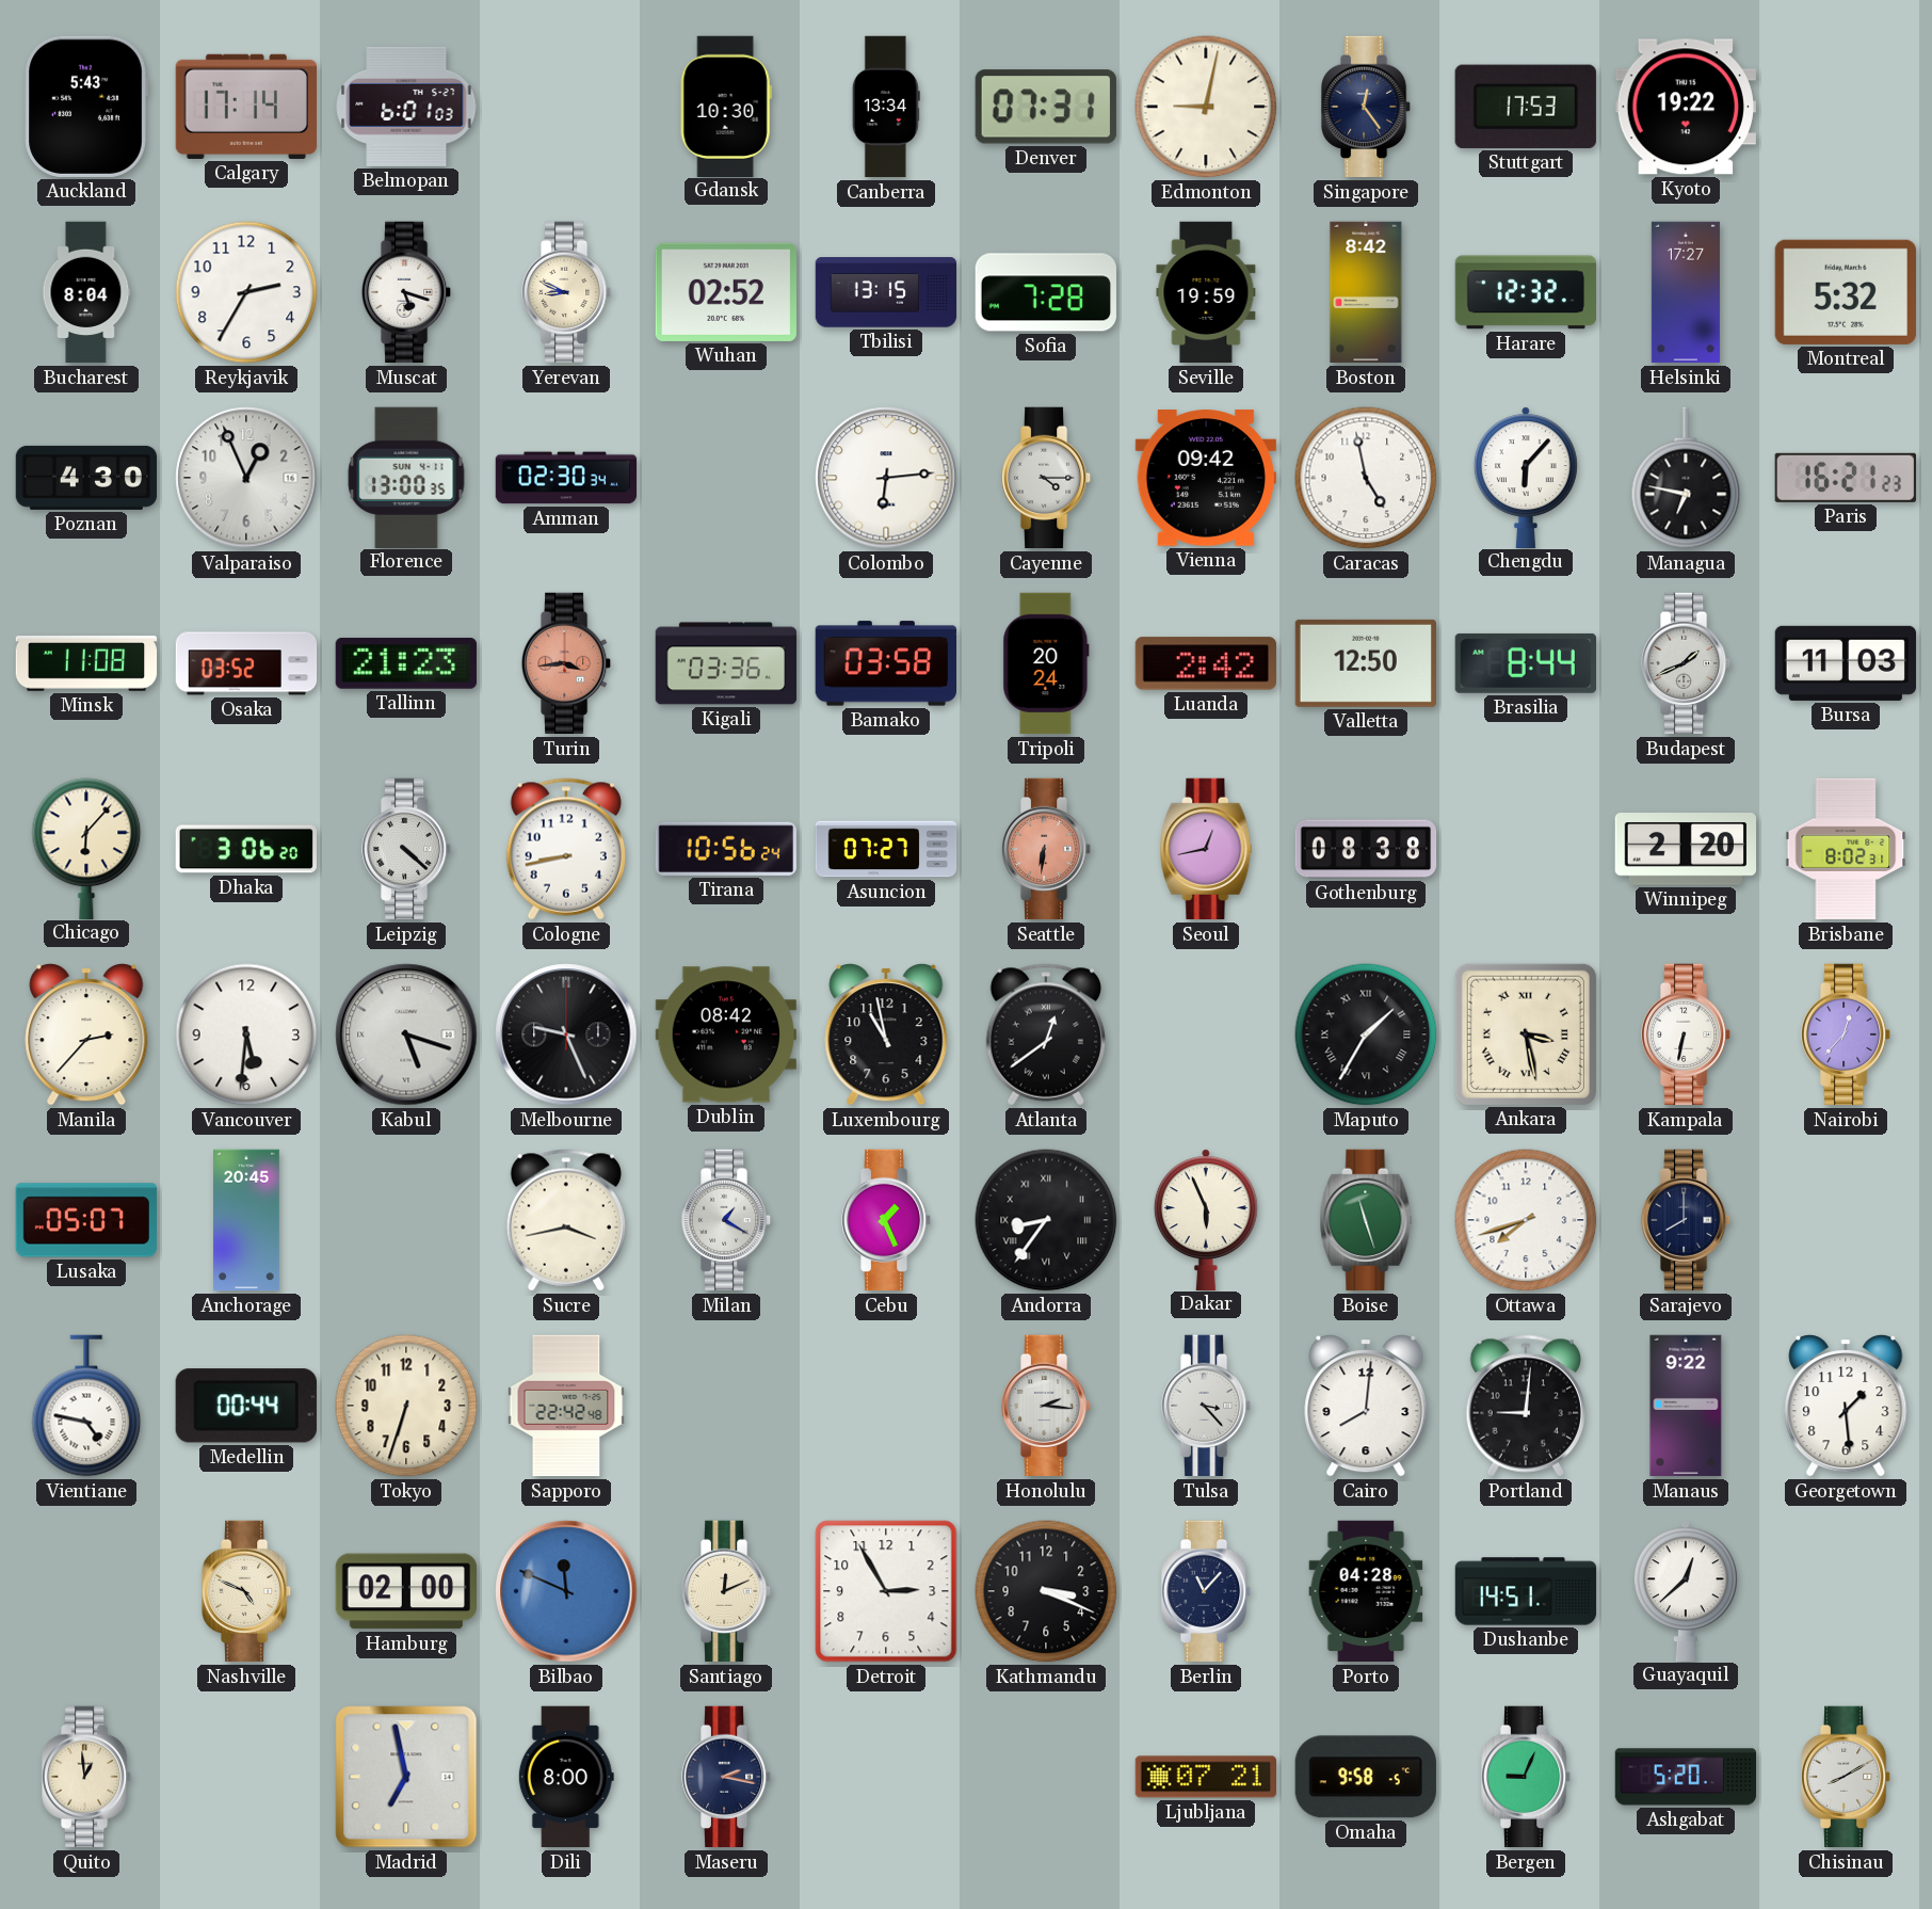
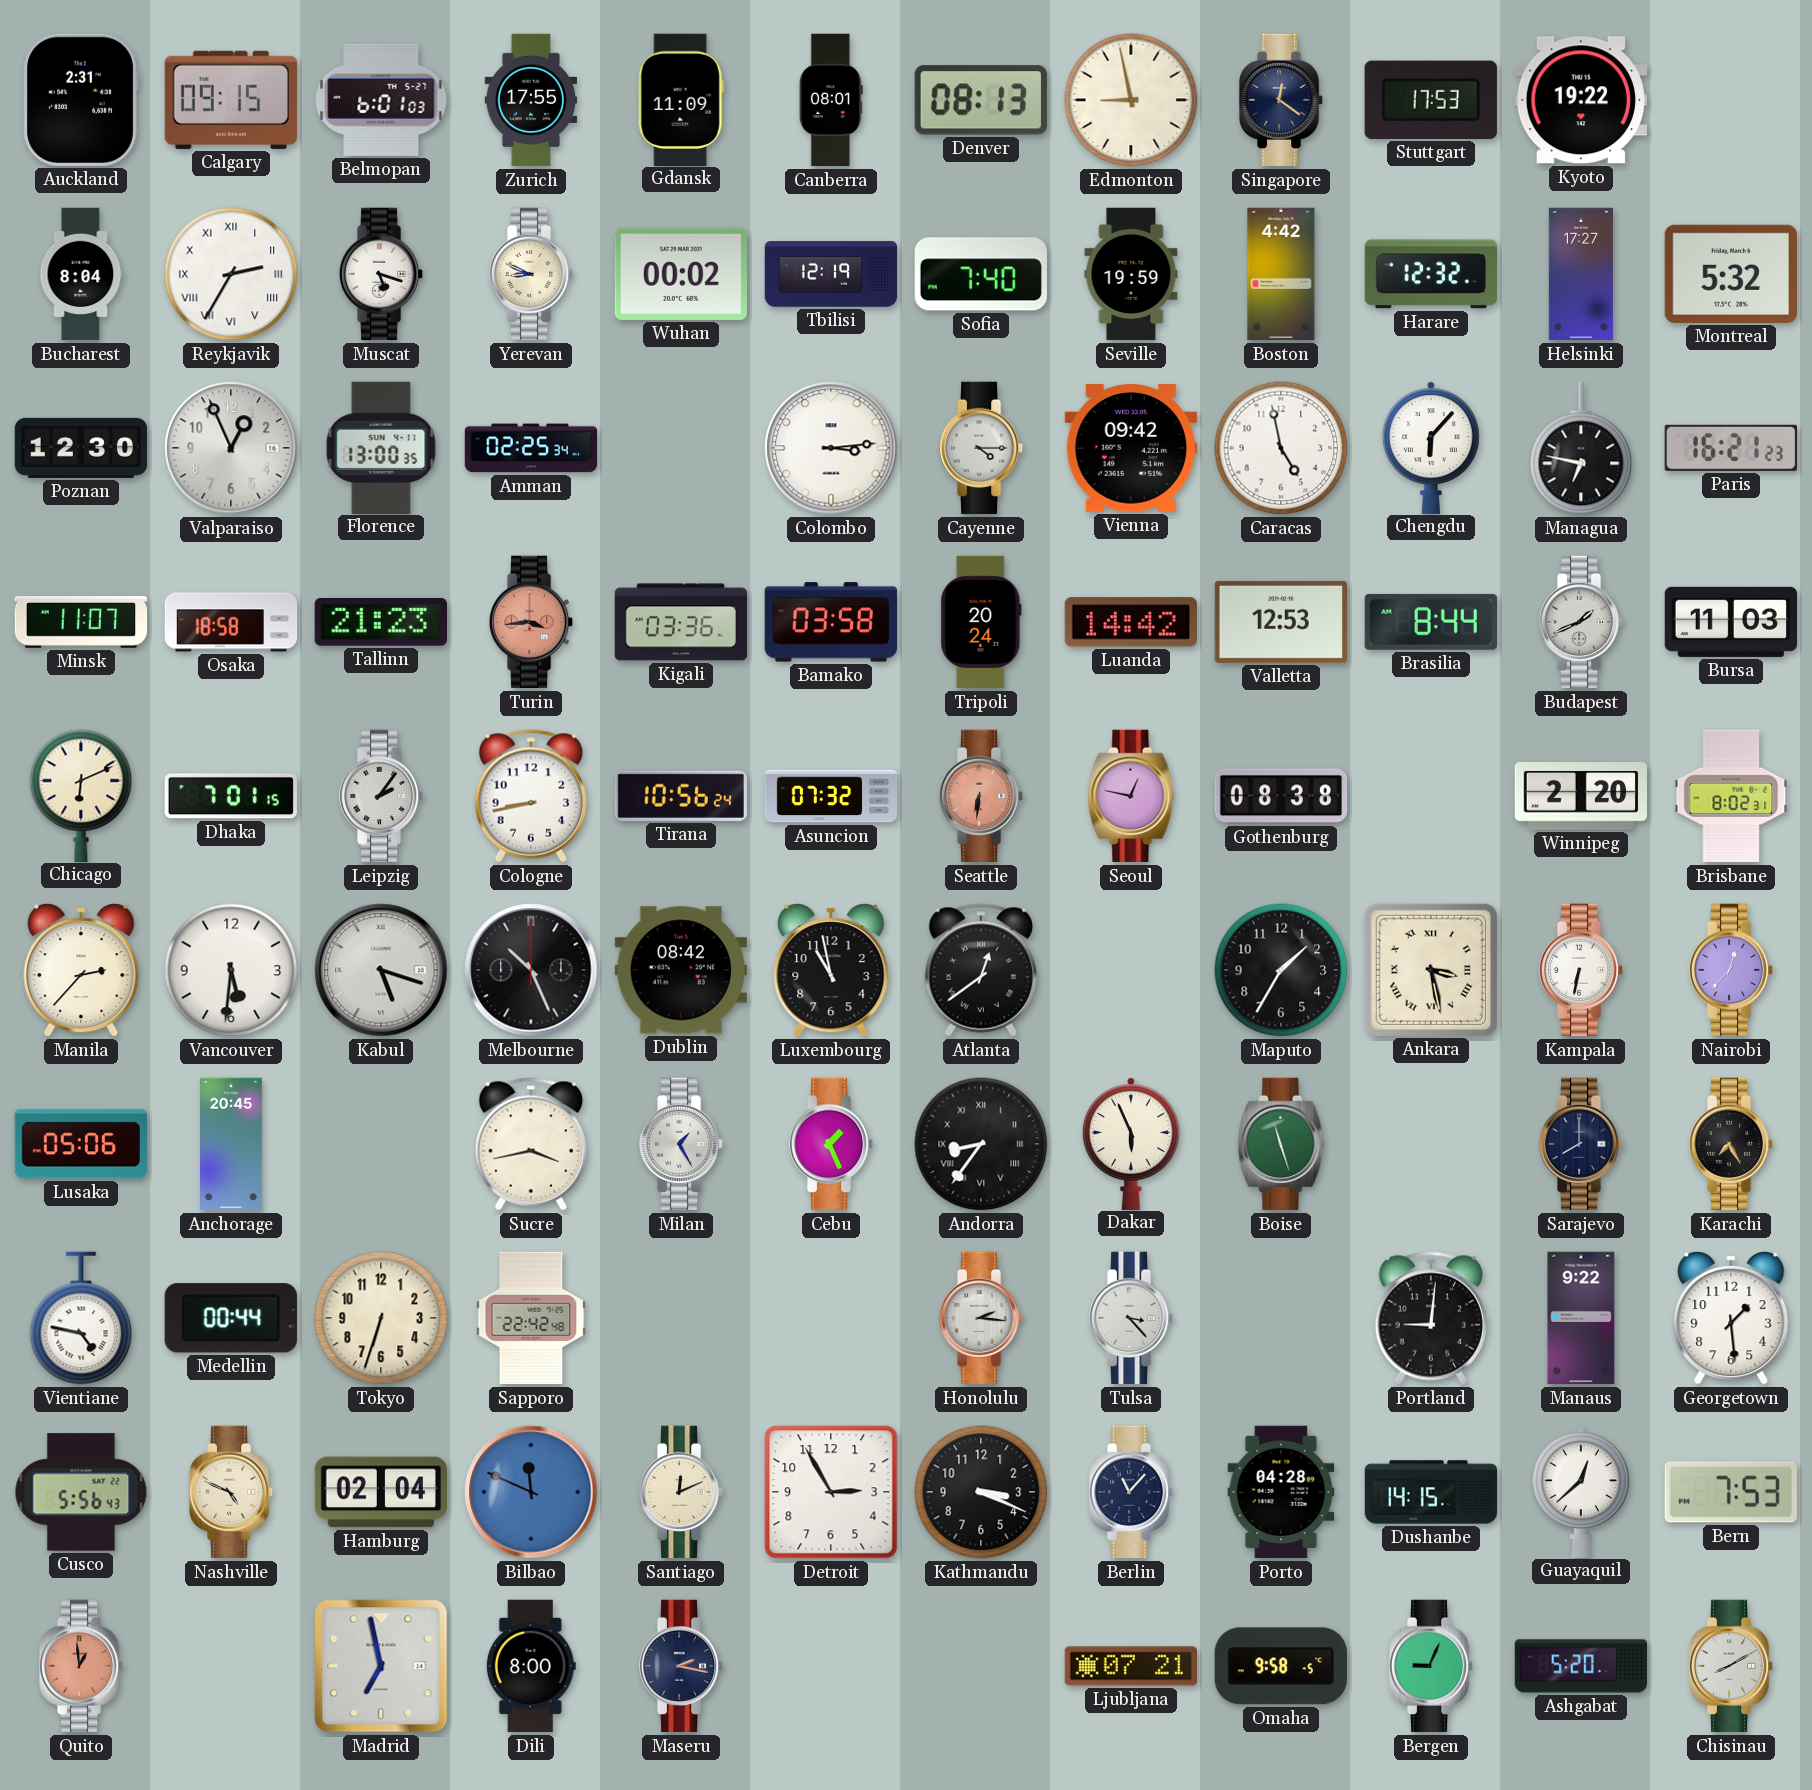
Auckland: 5:43 -> 2:31 (81, 100)
Calgary: 17:14 -> 09:15 (230, 100)
Zurich: none -> 17:55 (531, 100)
Gdansk: 10:30 -> 11:09 (681, 99)
Canberra: 13:34 -> 08:01 (831, 100)
Denver: 07:31 -> 08:13 (981, 100)
Edmonton: 9:02 -> 8:58 (1131, 100)
Singapore: 12:24 -> 12:21 (1281, 100)
Reykjavik numerals: Arabic -> Roman (231, 274)
Wuhan: 02:52 -> 00:02 (681, 274)
Tbilisi: 13:15 -> 12:19 (831, 274)
Sofia: 7:28 -> 7:40 (981, 274)
Boston: 8:42 -> 4:42 (1281, 274)
Poznan: 4:30 -> 12:30 (81, 448)
Amman: 02:30 -> 02:25 (531, 448)
Colombo: 6:14 -> 3:14 (831, 448)
Minsk: 11:08 -> 11:07 (81, 622)
Osaka: 03:52 -> 18:58 (231, 622)
Luanda: 2:42 -> 14:42 (1131, 622)
Valletta: 12:50 -> 12:53 (1280, 622)
Chicago: 6:07 -> 6:11 (81, 795)
Dhaka: 3:06 -> 7:01 (231, 796)
Leipzig: 4:22 -> 2:06 (381, 796)
Asuncion: 07:27 -> 07:32 (831, 796)
Seoul: 12:43 -> 12:47 (1131, 796)
Melbourne: 9:26 -> 10:26 (531, 970)
Maputo numerals: Roman -> Arabic (1281, 970)
Lusaka: 05:07 -> 05:06 (80, 1144)
Milan: 1:20 -> 1:25 (681, 1144)
Ottawa: 7:42 -> none (1526, 1220)
Karachi: none -> 7:25 (1731, 1144)
Cairo: 8:01 -> none (1366, 1407)
Cusco: none -> 5:56 (81, 1492)
Hamburg: 02:00 -> 02:04 (380, 1492)
Dushanbe: 14:51 -> 14:15 (1431, 1492)
Bern: none -> 7:53 (1731, 1492)
Quito dial: cream -> salmon (81, 1666)
